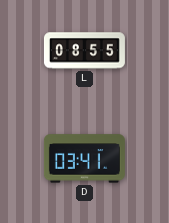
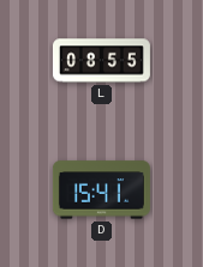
D: 03:41 -> 15:41 (101, 190)
